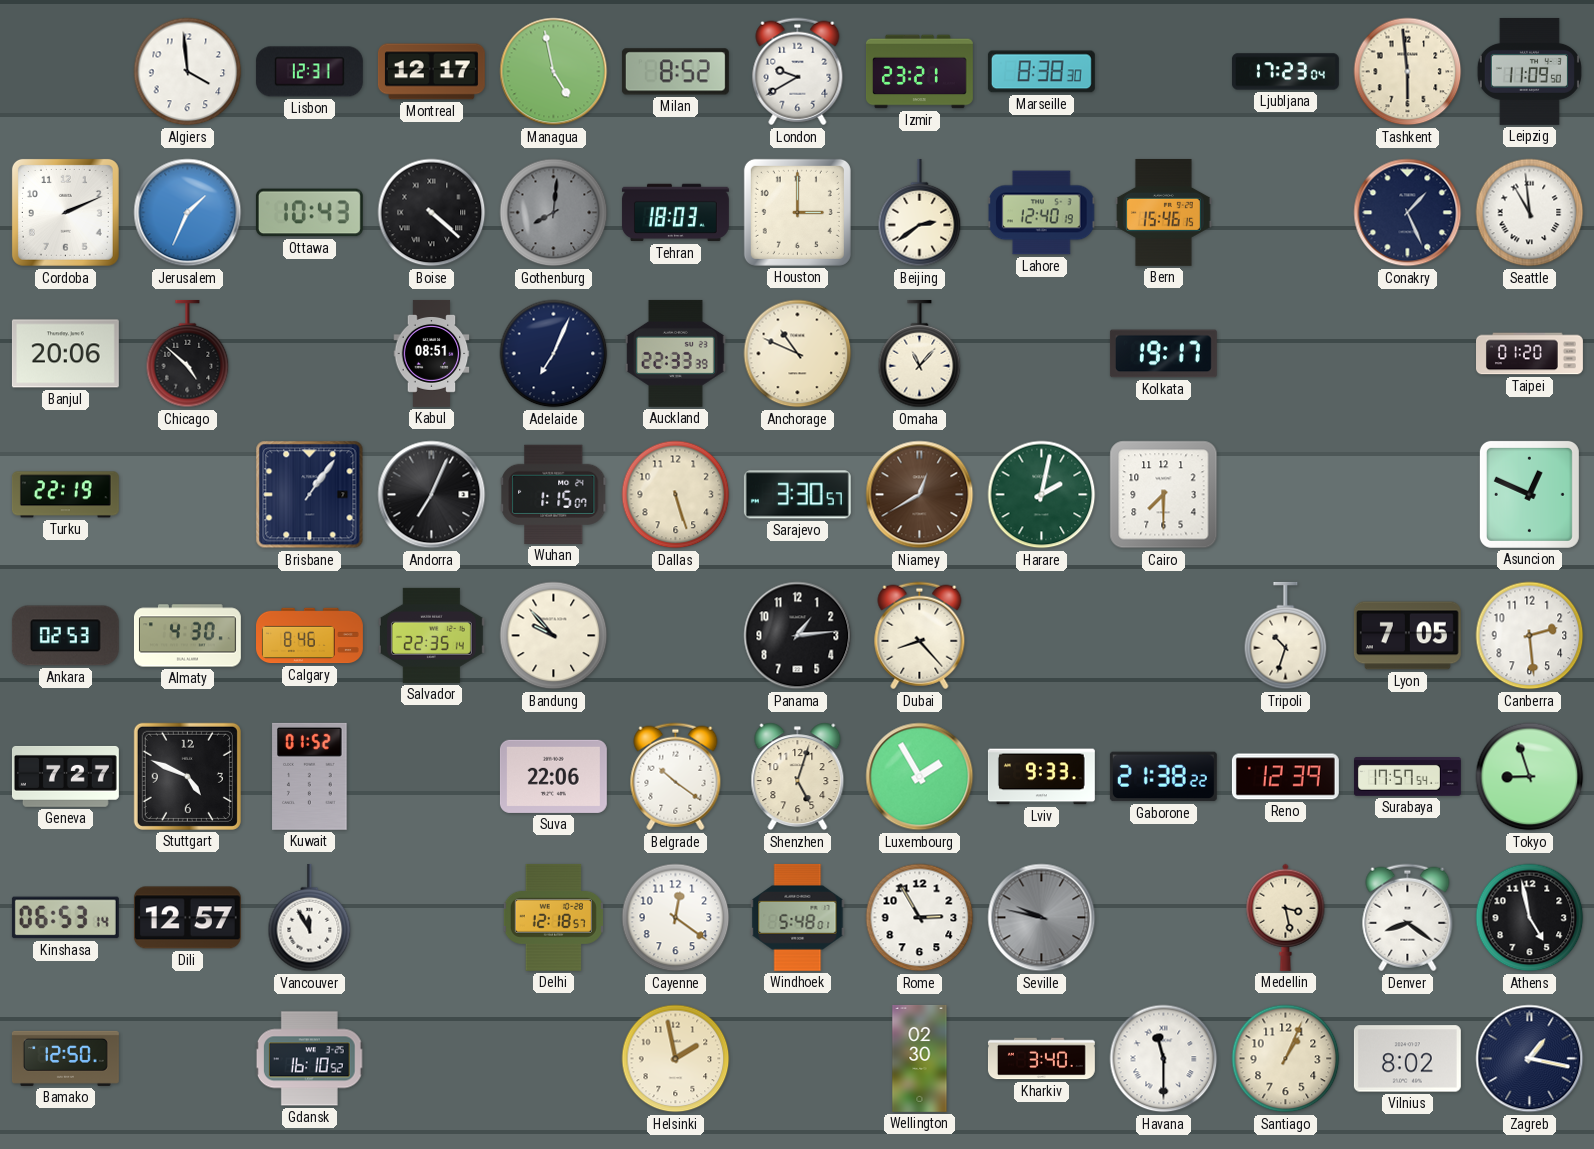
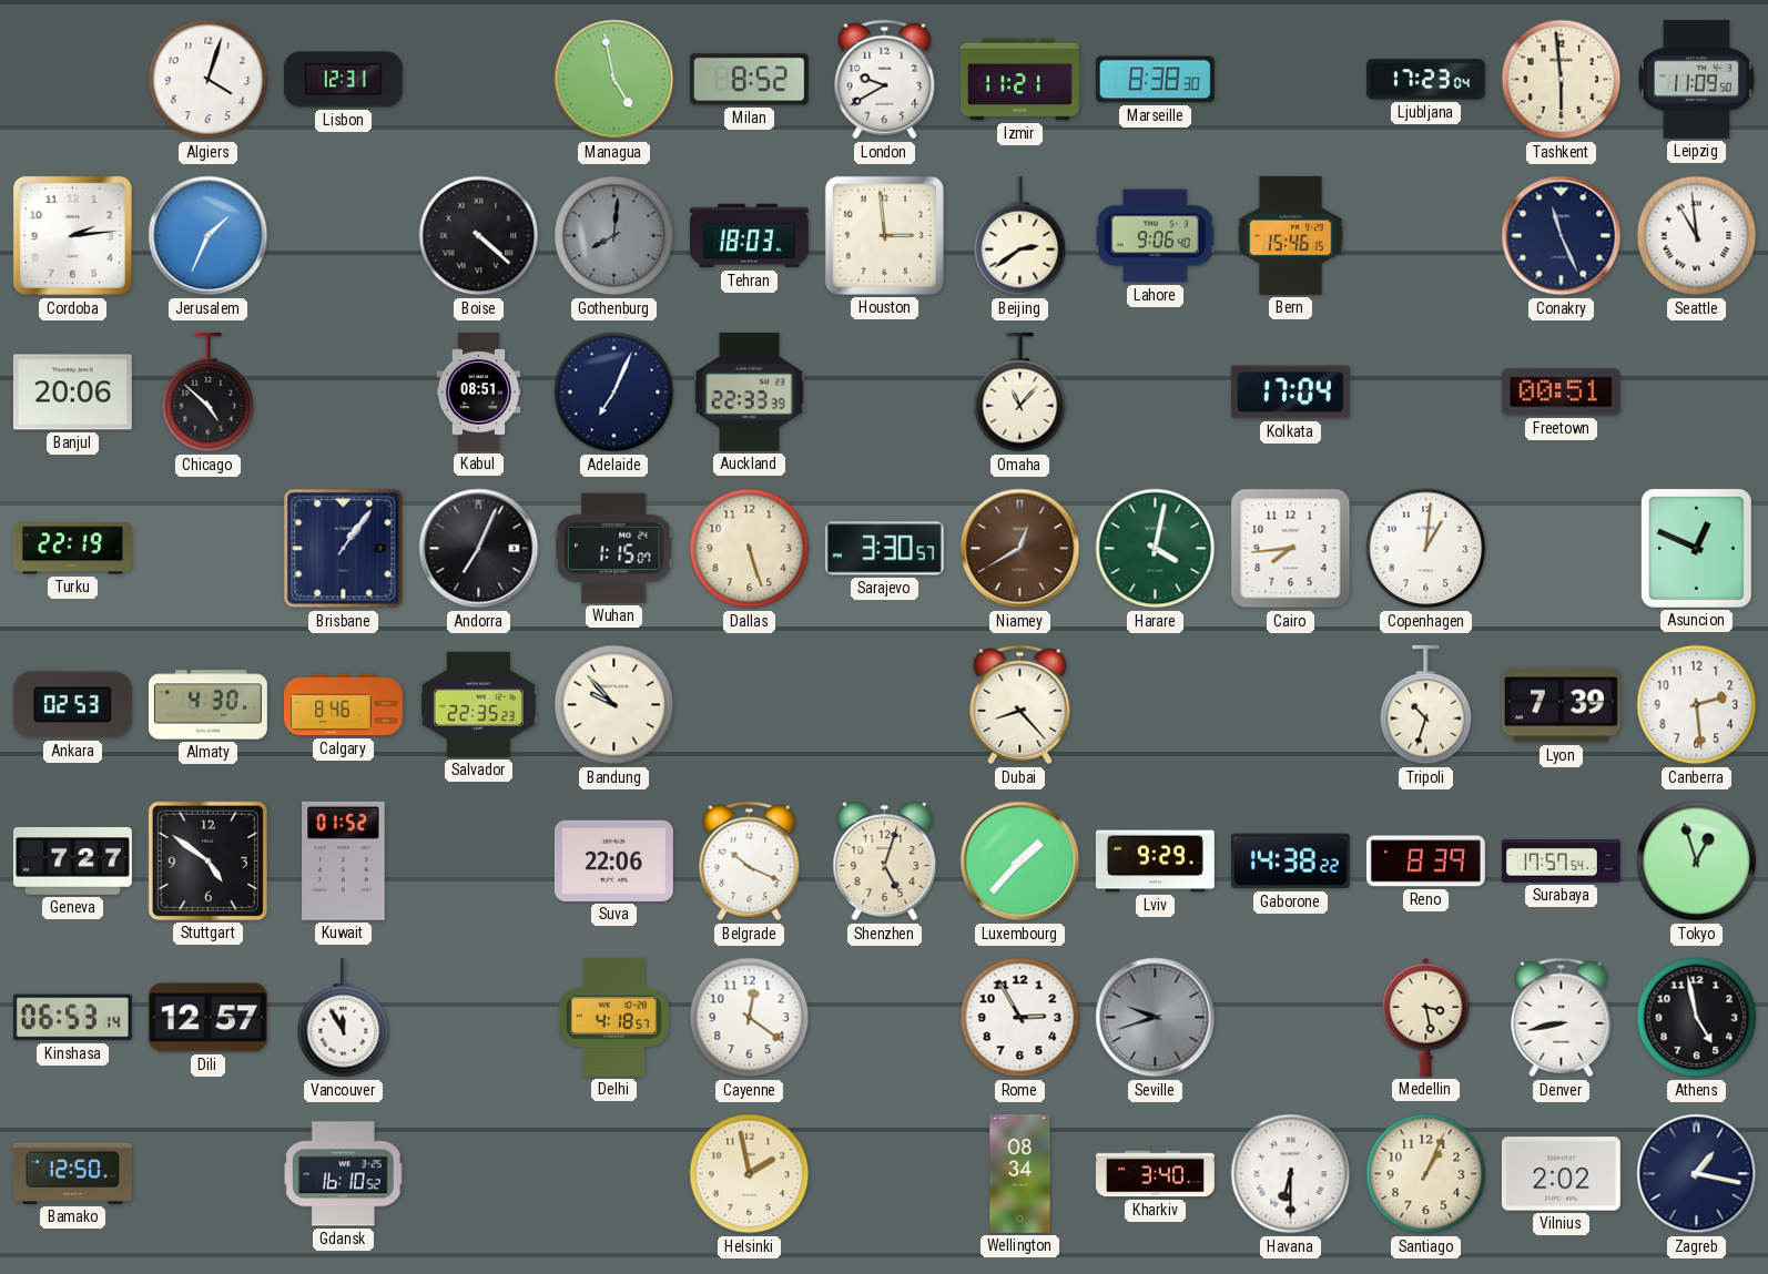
Algiers: 3:59 -> 4:03 (209, 80)
Montreal: 12:17 -> none (431, 72)
Izmir: 23:21 -> 11:21 (1019, 80)
Cordoba: 2:11 -> 2:14 (72, 235)
Ottawa: 10:43 -> none (309, 213)
Houston: 3:00 -> 2:59 (884, 235)
Lahore: 12:40 -> 9:06 (1156, 236)
Conakry: 1:26 -> 11:26 (1562, 236)
Anchorage: 10:49 -> none (798, 354)
Kolkata: 19:17 -> 17:04 (1290, 393)
Freetown: none -> 00:51 (1561, 393)
Taipei: 01:20 -> none (1530, 354)
Harare: 2:02 -> 4:02 (1156, 549)
Cairo: 7:30 -> 7:44 (1291, 549)
Copenhagen: none -> 1:01 (1426, 549)
Salvador: 22:35:14 -> 22:35:23 (478, 704)
Panama: 1:14 -> none (798, 636)
Lyon: 7:05 -> 7:39 (1561, 705)
Stuttgart: 4:49 -> 4:51 (207, 860)
Belgrade: 10:21 -> 10:19 (750, 862)
Luxembourg: 1:55 -> 1:37 (1020, 862)
Lviv: 9:33 -> 9:29 (1155, 862)
Gaborone: 21:38 -> 14:38 (1290, 862)
Reno: 12:39 -> 8:39 (1425, 862)
Tokyo: 8:57 -> 12:57 (1697, 862)
Delhi: 12:18 -> 4:18 (613, 1017)
Windhoek: 5:48 -> none (798, 917)
Seville: 9:47 -> 9:42 (1156, 1018)
Denver: 8:21 -> 8:43 (1562, 1018)
Wellington: 02:30 -> 08:34 (1020, 1173)
Havana: 11:30 -> 6:30 (1291, 1174)
Vilnius: 8:02 -> 2:02 (1561, 1174)
